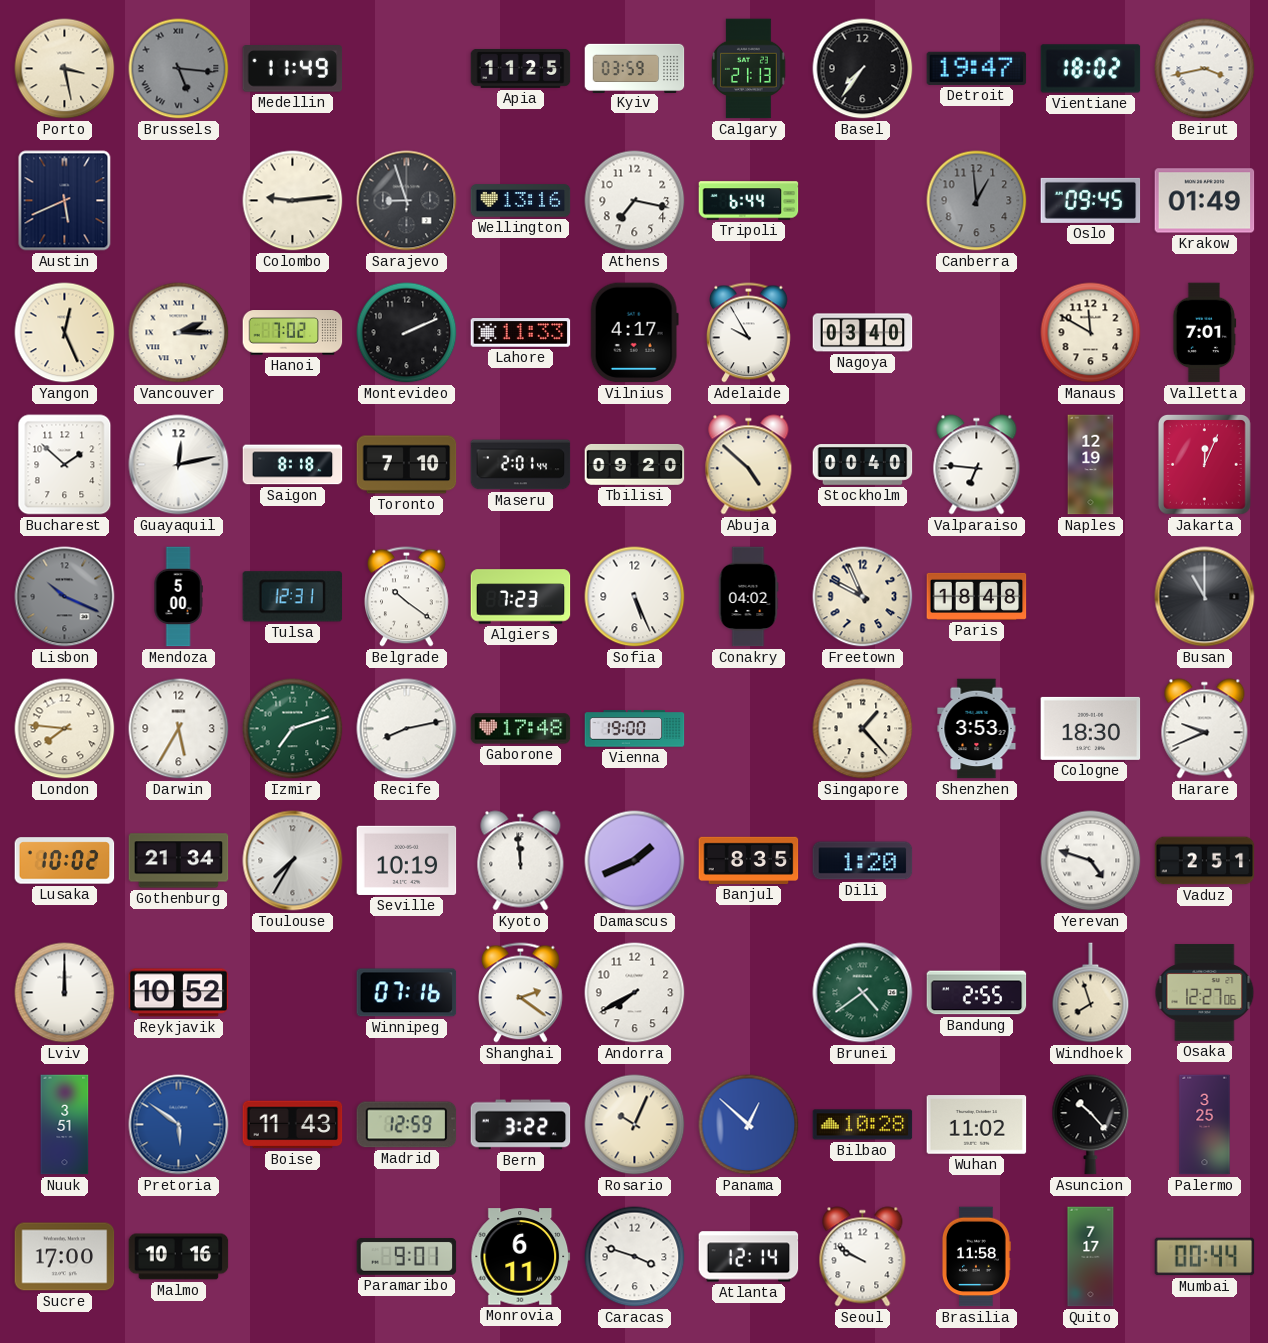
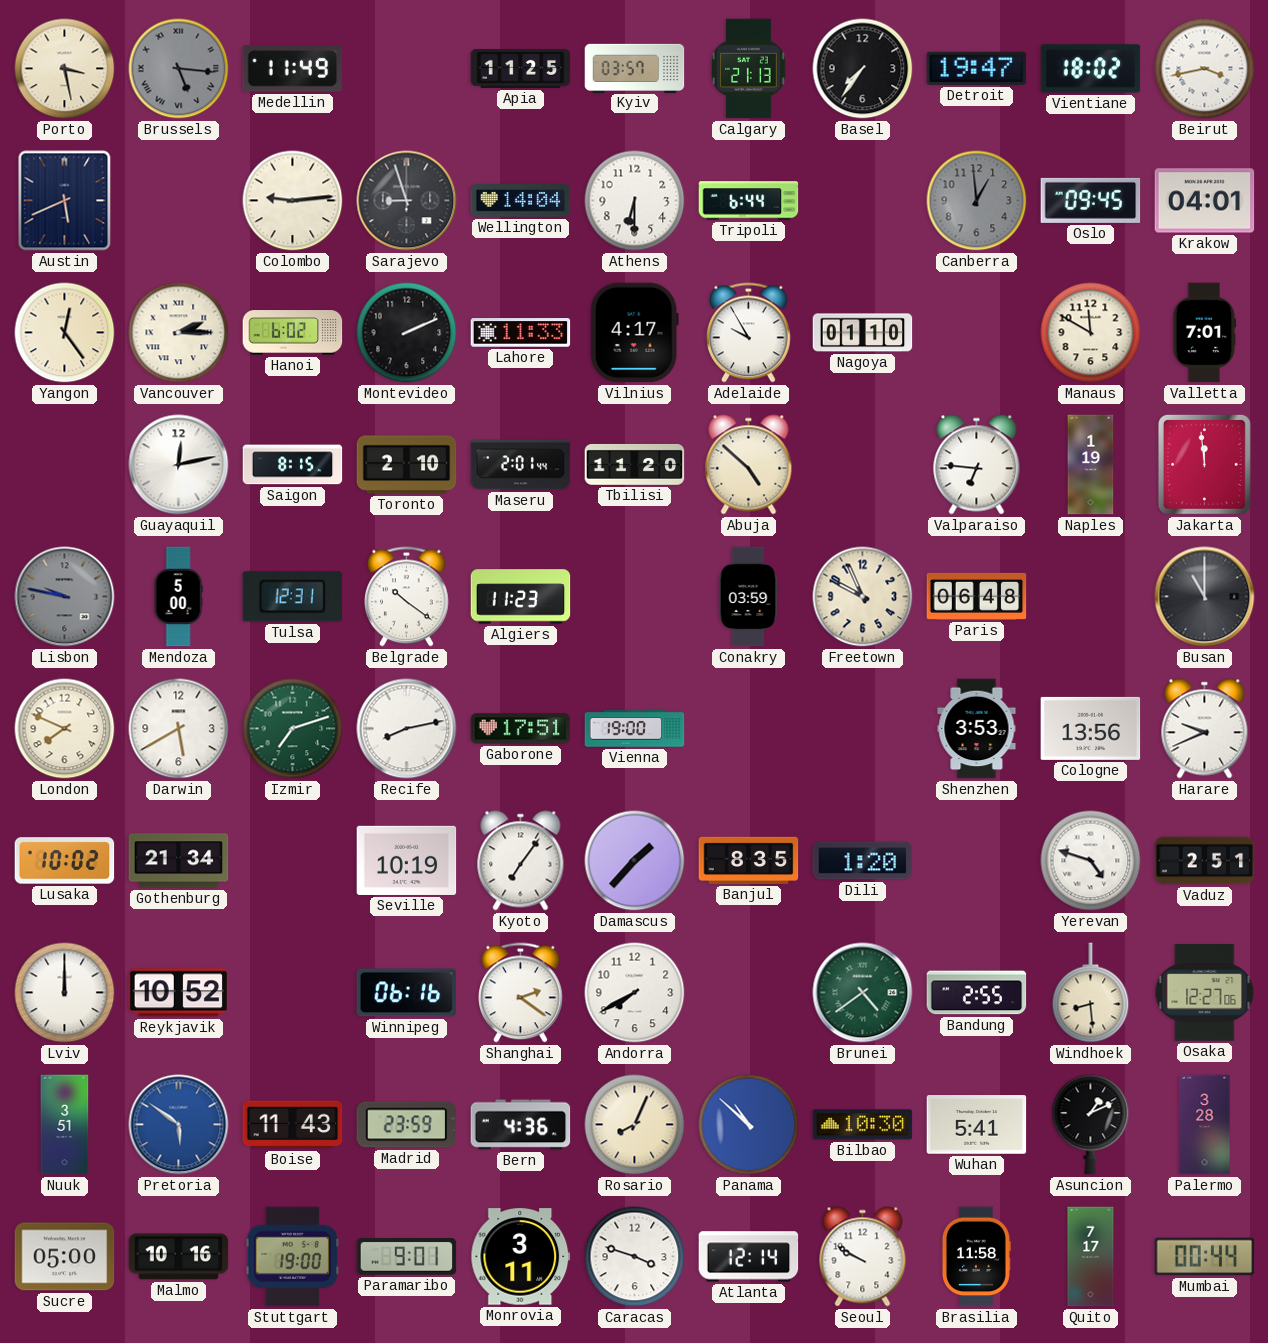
Kyiv: 03:59 -> 03:57 (635, 68)
Wellington: 13:16 -> 14:04 (521, 201)
Athens: 7:17 -> 6:30 (635, 201)
Krakow: 01:49 -> 04:01 (1205, 201)
Yangon: 12:26 -> 12:24 (65, 333)
Hanoi: 7:02 -> 6:02 (293, 333)
Nagoya: 03:40 -> 01:10 (863, 333)
Bucharest: 1:52 -> none (65, 465)
Saigon: 8:18 -> 8:15 (293, 465)
Toronto: 7:10 -> 2:10 (407, 465)
Tbilisi: 09:20 -> 11:20 (635, 464)
Stockholm: 00:40 -> none (863, 465)
Naples: 12:19 -> 1:19 (1091, 465)
Jakarta: 12:04 -> 11:59 (1204, 464)
Lisbon: 10:19 -> 9:47 (65, 597)
Algiers: 7:23 -> 11:23 (521, 597)
Sofia: 5:26 -> none (635, 597)
Conakry: 04:02 -> 03:59 (748, 597)
Paris: 18:48 -> 06:48 (977, 596)
London: 7:46 -> 7:49 (65, 729)
Darwin: 5:35 -> 5:40 (179, 729)
Gaborone: 17:48 -> 17:51 (521, 729)
Singapore: 1:23 -> none (863, 729)
Cologne: 18:30 -> 13:56 (1091, 728)
Toulouse: 7:35 -> none (293, 861)
Kyoto: 11:59 -> 7:06 (521, 861)
Damascus: 1:41 -> 1:37 (635, 861)
Winnipeg: 07:16 -> 06:16 (407, 993)
Windhoek: 7:57 -> 8:29 (1091, 993)
Madrid: 12:59 -> 23:59 (407, 1125)
Bern: 3:22 -> 4:36 (521, 1125)
Rosario: 10:04 -> 8:04 (635, 1125)
Panama: 12:52 -> 10:52 (749, 1125)
Bilbao: 10:28 -> 10:30 (863, 1125)
Wuhan: 11:02 -> 5:41 (977, 1125)
Asuncion: 10:23 -> 1:11 (1091, 1125)
Palermo: 3:25 -> 3:28 (1205, 1125)
Sucre: 17:00 -> 05:00 (65, 1257)
Stuttgart: none -> 19:00 (292, 1257)
Monrovia: 6:11 -> 3:11 (521, 1257)
